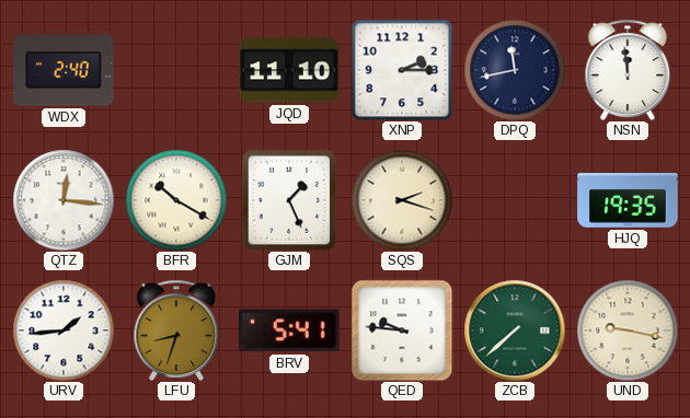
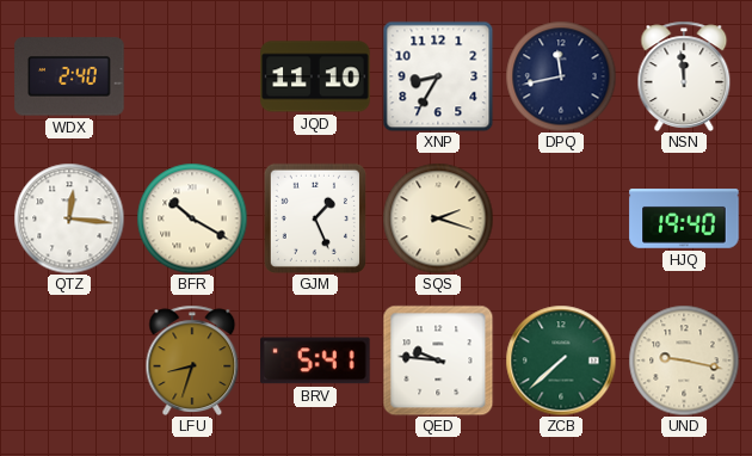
XNP: 2:15 -> 8:35 (438, 76)
HJQ: 19:35 -> 19:40 (684, 218)
URV: 1:44 -> none (64, 330)
